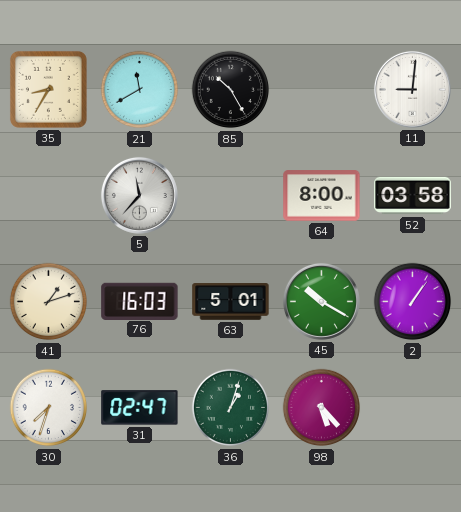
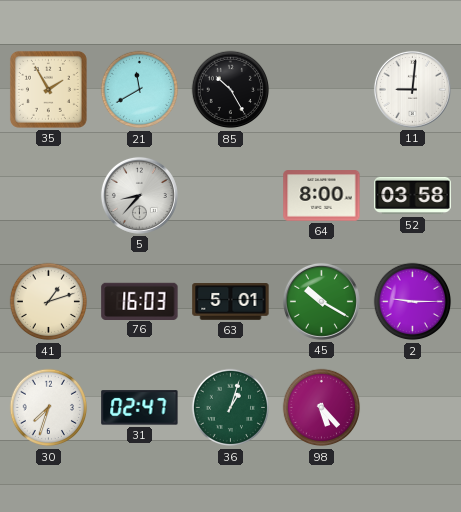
35: 8:35 -> 1:55 (48, 89)
5: 11:37 -> 8:37 (139, 195)
2: 1:06 -> 9:15 (413, 302)
